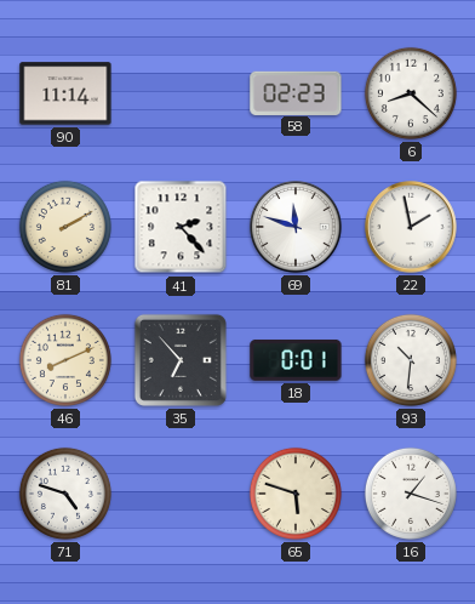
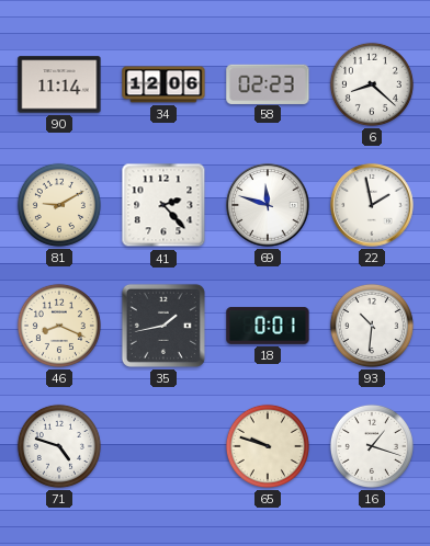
34: none -> 12:06 (163, 84)
81: 2:10 -> 9:10 (59, 205)
46: 8:11 -> 8:19 (59, 326)
35: 6:53 -> 1:43 (163, 326)
65: 5:48 -> 9:48 (268, 446)
